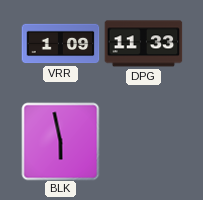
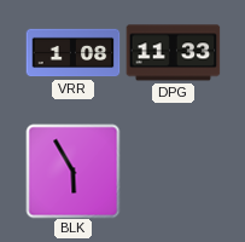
VRR: 1:09 -> 1:08 (72, 53)
BLK: 5:58 -> 5:55 (72, 171)
